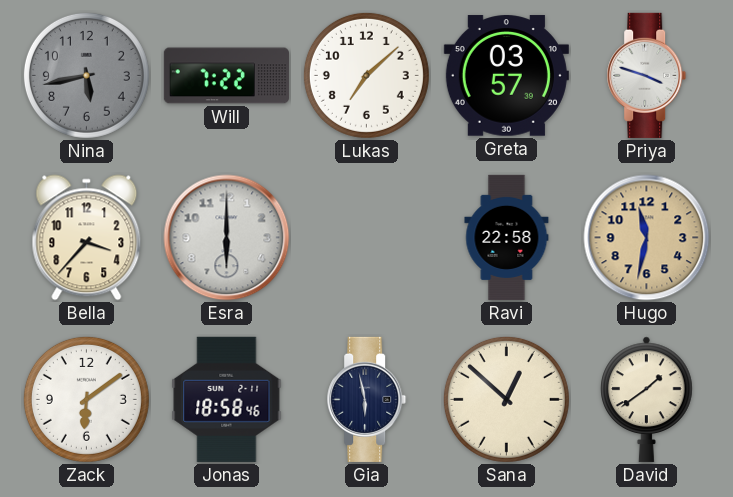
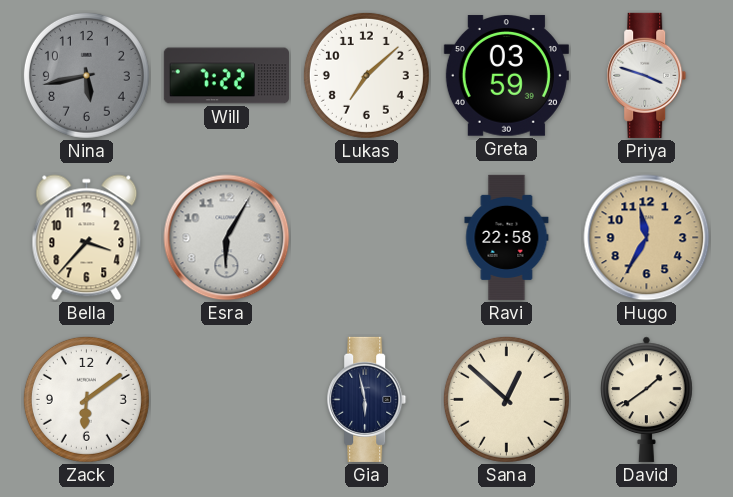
Greta: 03:57 -> 03:59 (506, 76)
Esra: 6:00 -> 6:05 (227, 238)
Hugo: 11:32 -> 11:35 (647, 238)
Jonas: 18:58 -> none (227, 399)
